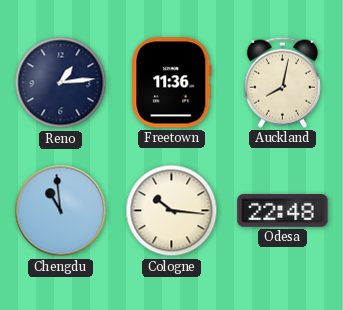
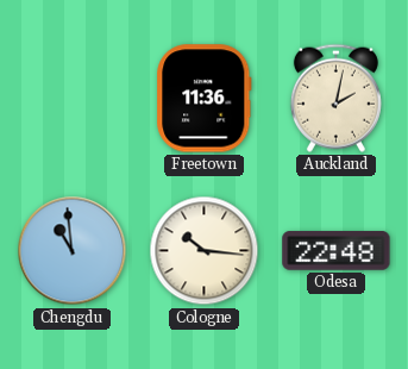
Reno: 1:14 -> none (61, 83)
Auckland: 8:02 -> 2:02 (335, 98)
